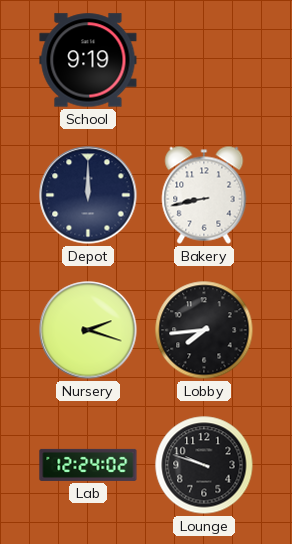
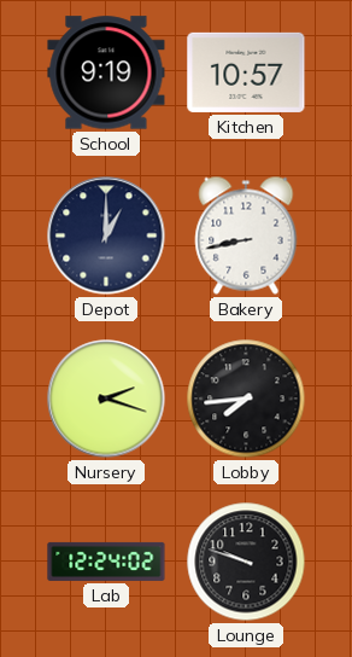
Kitchen: none -> 10:57 (246, 72)
Depot: 12:00 -> 1:00 (106, 236)
